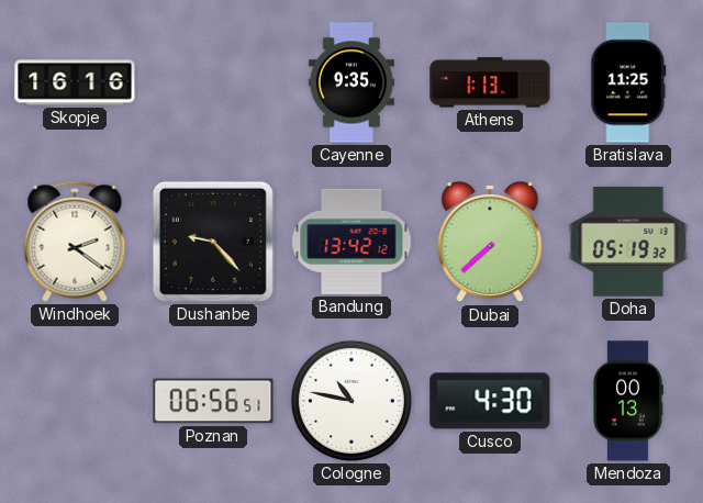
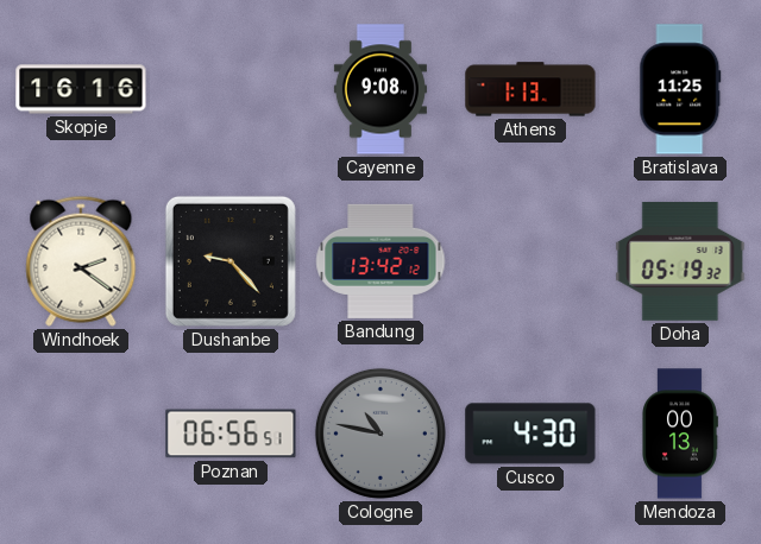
Cayenne: 9:35 -> 9:08 (380, 89)
Dubai: 7:38 -> none (490, 243)
Cologne dial: white -> grey (380, 434)
